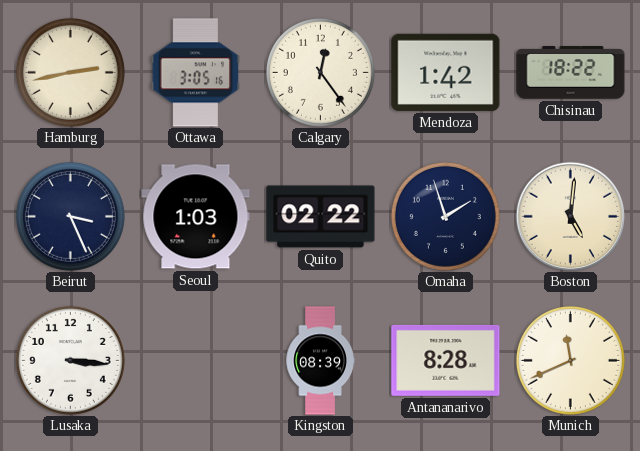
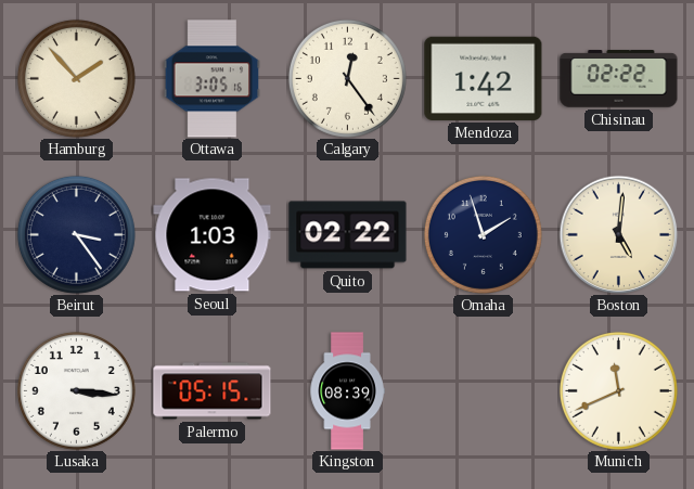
Hamburg: 2:43 -> 1:53 (76, 78)
Chisinau: 18:22 -> 02:22 (619, 79)
Beirut: 3:26 -> 3:24 (76, 234)
Palermo: none -> 05:15 (213, 391)
Antananarivo: 8:28 -> none (446, 360)
